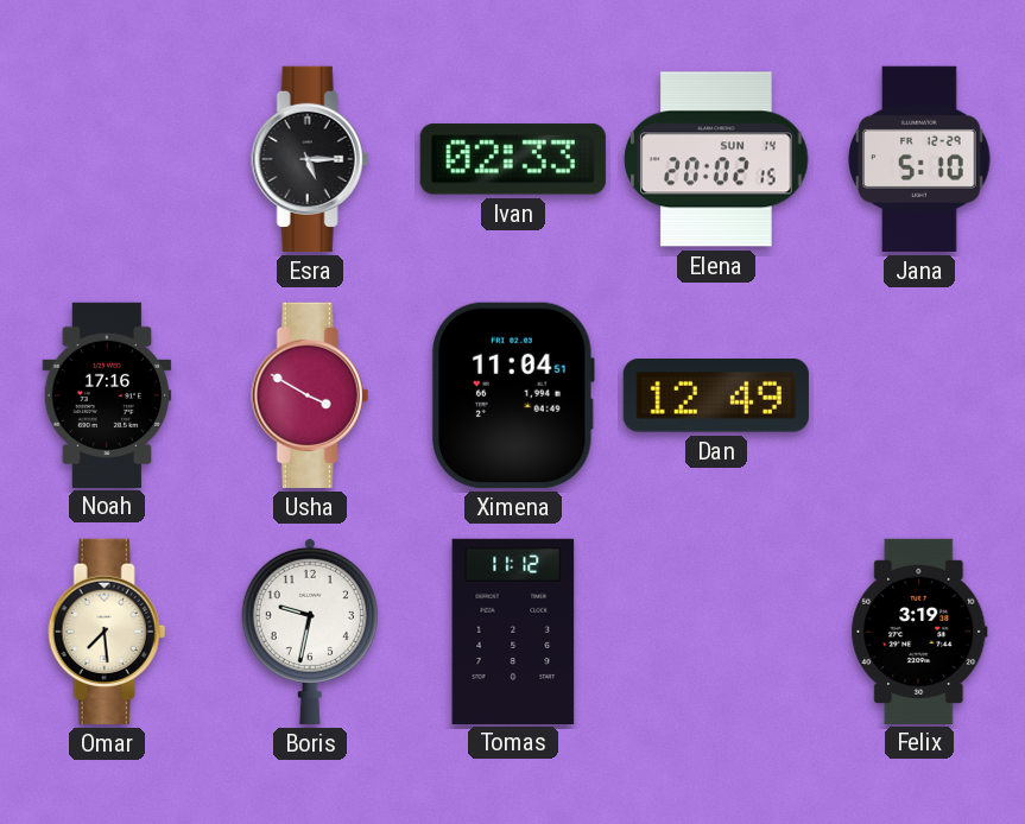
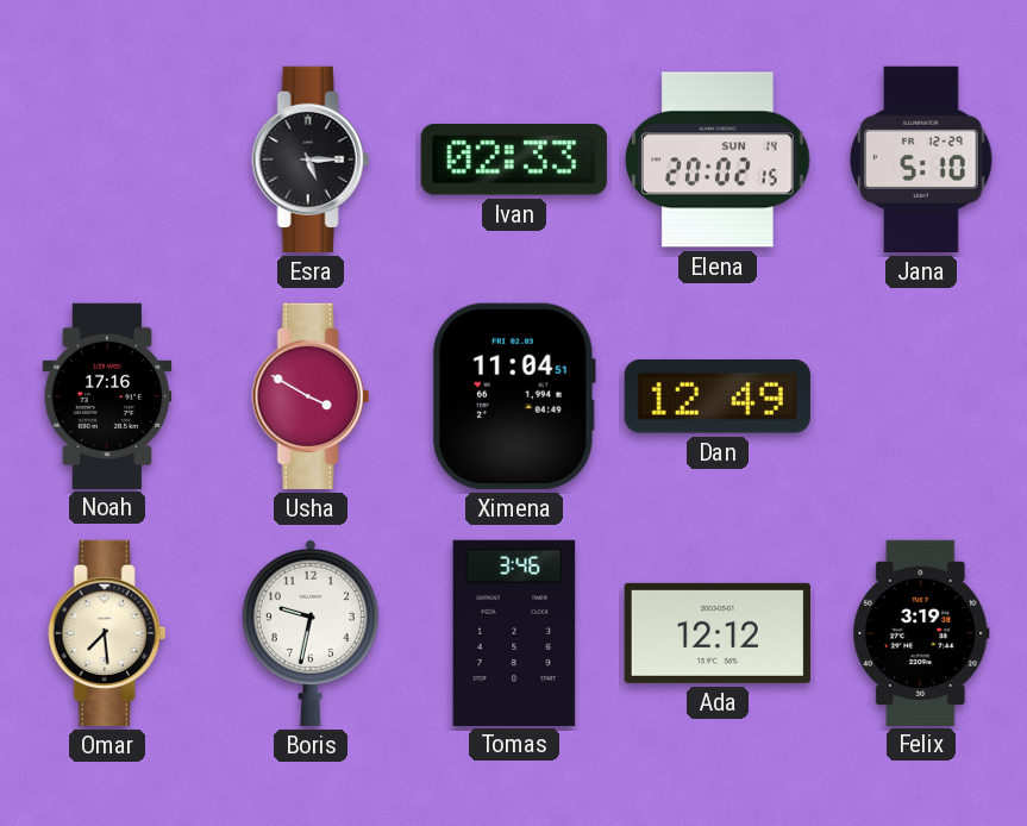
Tomas: 11:12 -> 3:46 (514, 632)
Ada: none -> 12:12 (718, 633)
